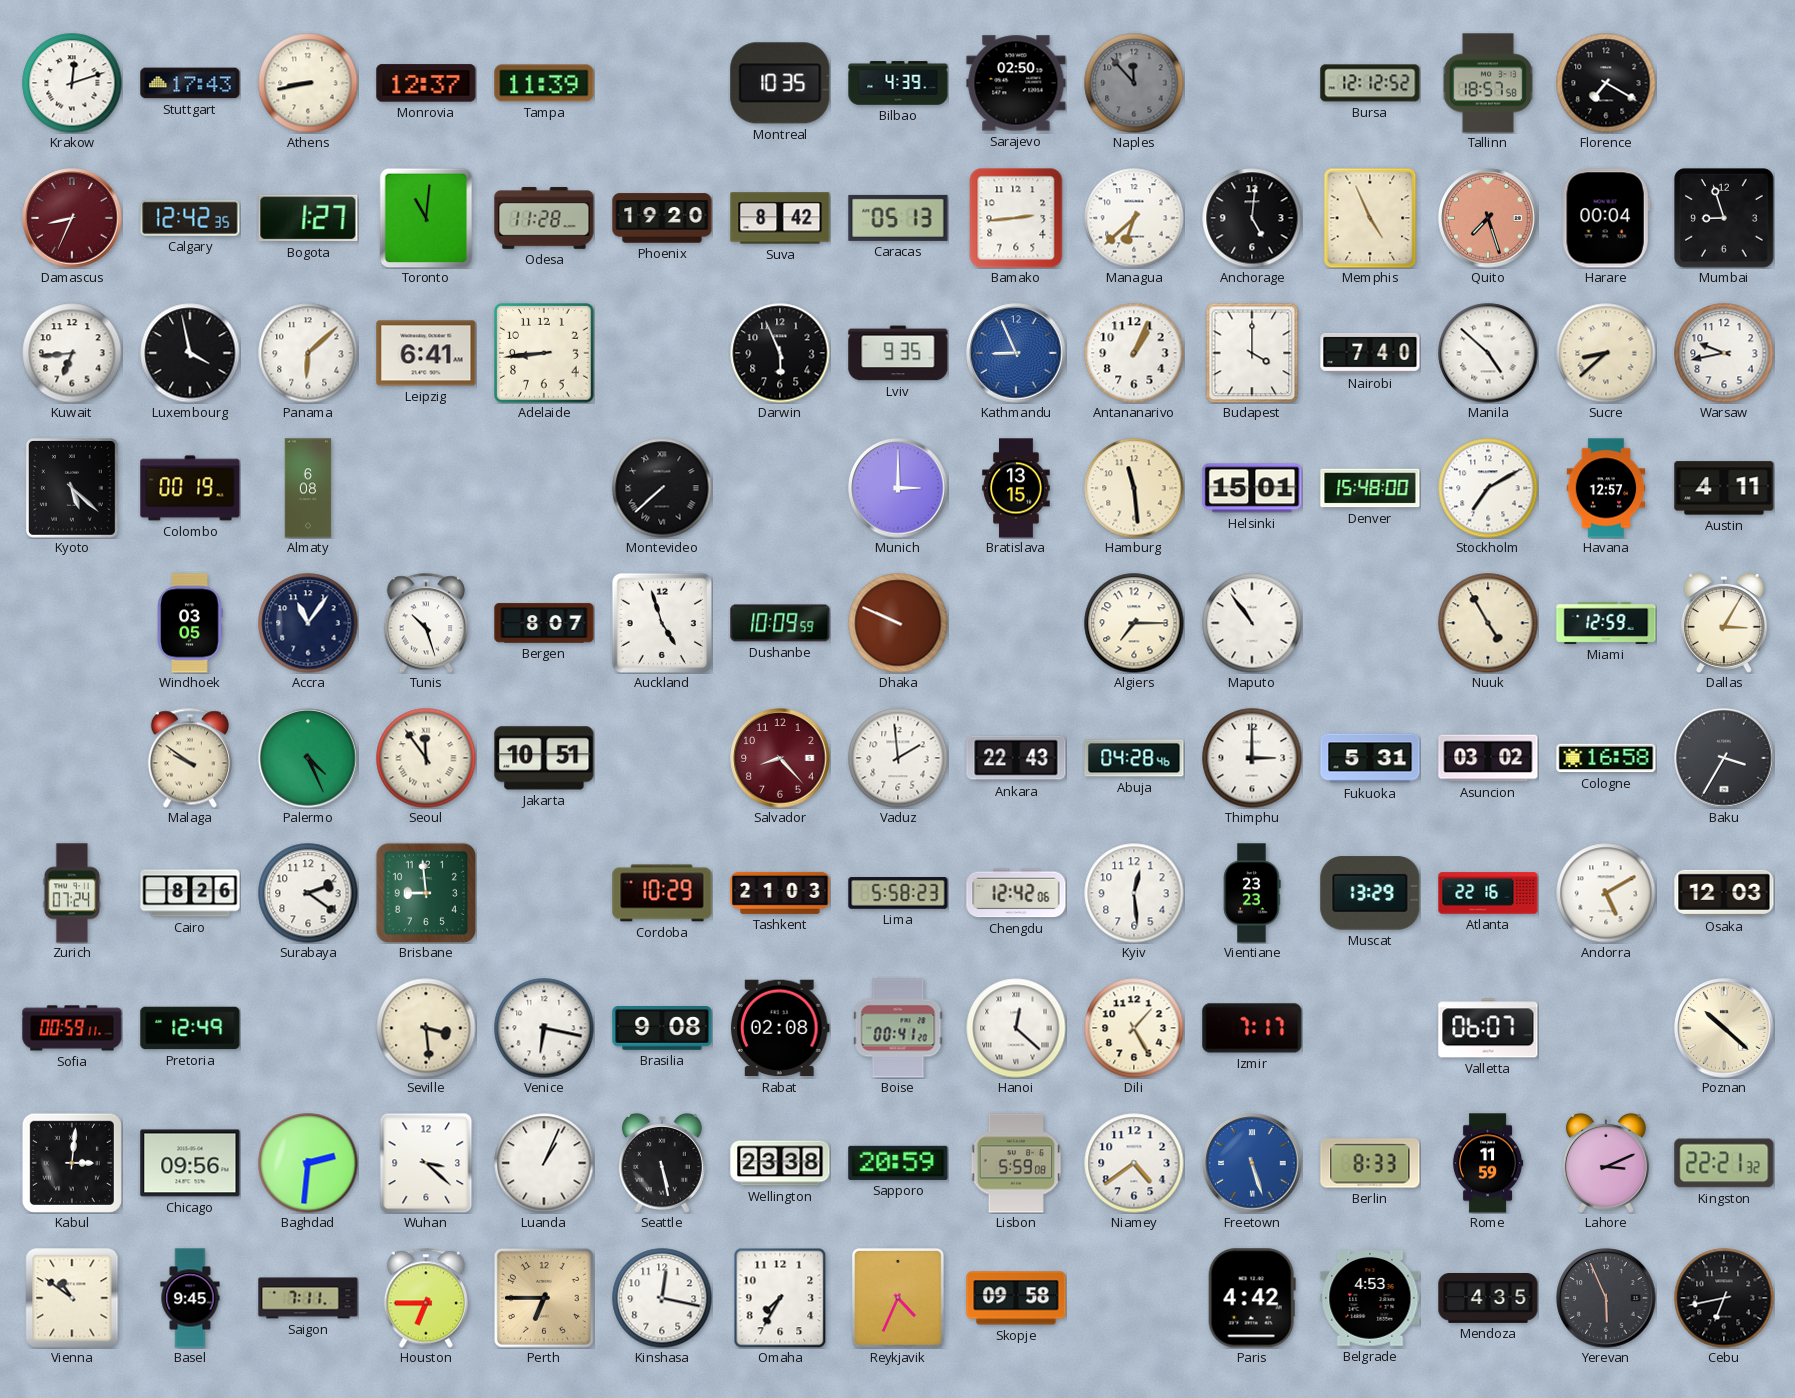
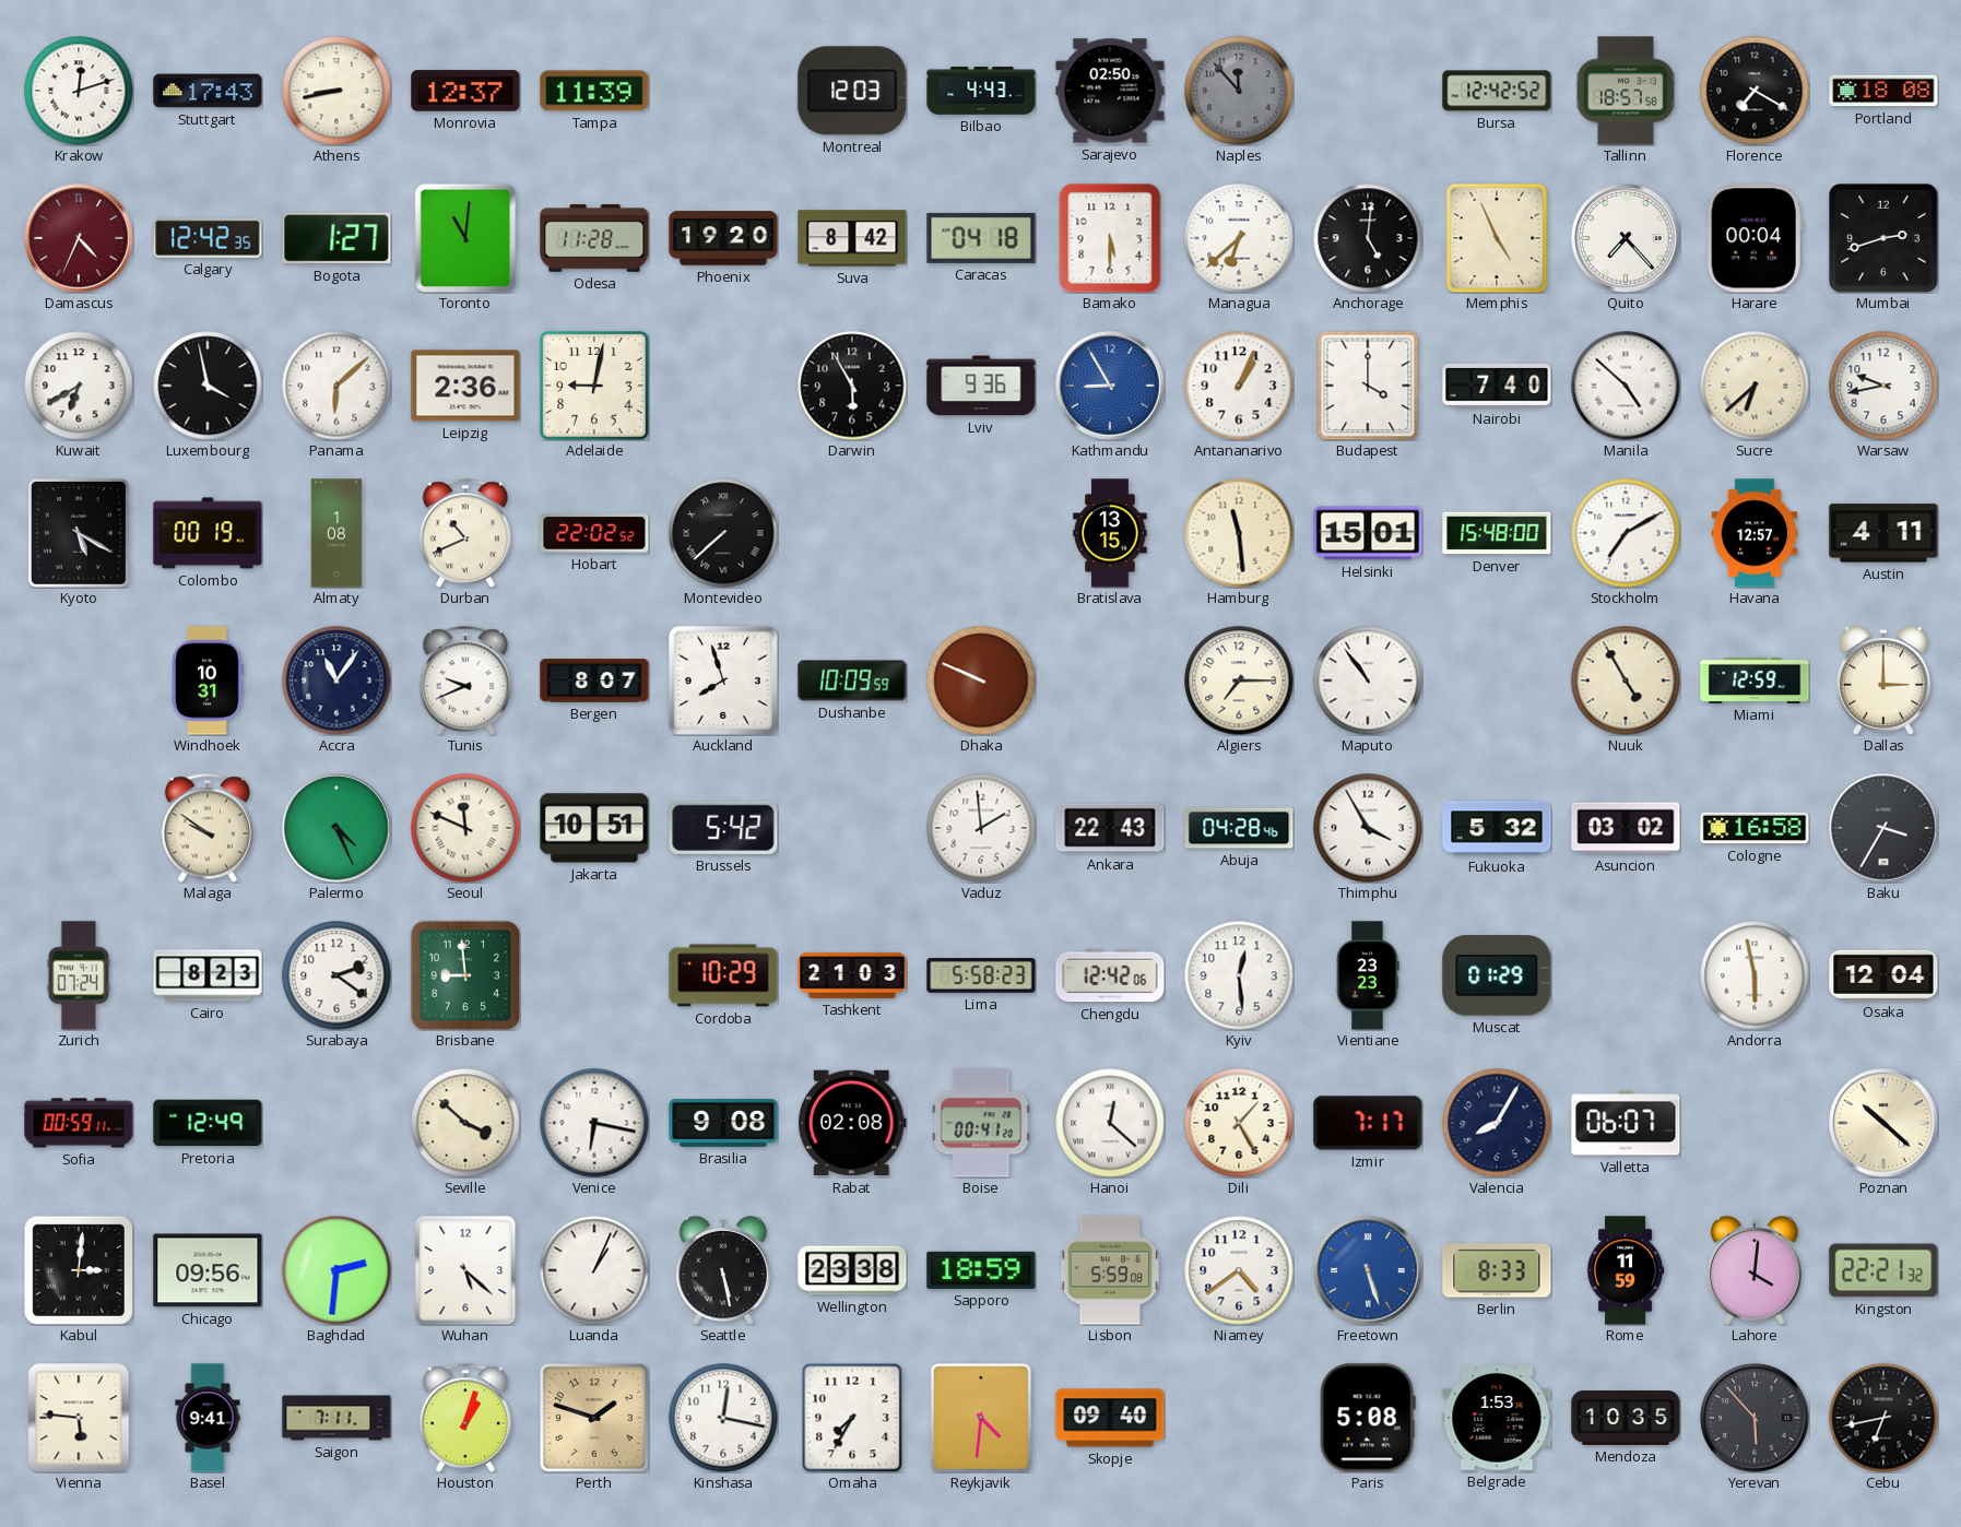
Montreal: 10:35 -> 12:03 (852, 91)
Bilbao: 4:39 -> 4:43 (981, 91)
Bursa: 12:12 -> 12:42 (1497, 91)
Portland: none -> 18:08 (1883, 91)
Damascus: 8:34 -> 4:34 (79, 238)
Caracas: 05:13 -> 04:18 (981, 238)
Bamako: 2:44 -> 5:30 (1110, 238)
Quito: 7:27 -> 7:23 (1626, 238)
Quito dial: salmon -> white (1626, 238)
Mumbai: 8:57 -> 2:42 (1883, 238)
Kuwait: 6:44 -> 6:40 (79, 386)
Leipzig: 6:41 -> 2:36 (465, 386)
Adelaide: 8:44 -> 9:02 (595, 387)
Darwin: 5:56 -> 5:55 (852, 386)
Lviv: 9:35 -> 9:36 (981, 386)
Kathmandu: 8:56 -> 8:55 (1110, 386)
Sucre: 8:38 -> 6:38 (1755, 386)
Kyoto: 5:22 -> 5:20 (80, 534)
Almaty: 6:08 -> 1:08 (336, 533)
Durban: none -> 10:41 (464, 533)
Hobart: none -> 22:02 (594, 534)
Munich: 3:00 -> none (898, 488)
Windhoek: 03:05 -> 10:31 (208, 680)
Tunis: 10:27 -> 9:41 (464, 680)
Auckland: 4:57 -> 7:57 (723, 680)
Dallas: 3:05 -> 3:00 (1883, 680)
Seoul: 11:54 -> 11:49 (465, 828)
Brussels: none -> 5:42 (723, 828)
Salvador: 8:23 -> none (780, 758)
Thimphu: 3:00 -> 3:55 (1368, 828)
Fukuoka: 5:31 -> 5:32 (1497, 828)
Cairo: 8:26 -> 8:23 (208, 975)
Muscat: 13:29 -> 01:29 (1497, 975)
Atlanta: 22:16 -> none (1488, 893)
Andorra: 5:10 -> 5:58 (1755, 975)
Osaka: 12:03 -> 12:04 (1883, 975)
Seville: 3:29 -> 3:52 (465, 1123)
Valencia: none -> 8:05 (1497, 1123)
Wuhan: 3:22 -> 5:22 (465, 1270)
Sapporo: 20:59 -> 18:59 (981, 1270)
Lahore: 3:11 -> 4:01 (1755, 1270)
Vienna: 10:51 -> 5:46 (79, 1418)
Basel: 9:45 -> 9:41 (208, 1418)
Houston: 6:45 -> 1:03 (464, 1418)
Perth: 6:45 -> 1:48 (594, 1418)
Reykjavik: 4:34 -> 4:31 (982, 1419)
Skopje: 09:58 -> 09:40 (1110, 1418)
Paris: 4:42 -> 5:08 (1368, 1418)
Belgrade: 4:53 -> 1:53 (1497, 1418)
Mendoza: 4:35 -> 10:35 (1626, 1419)
Yerevan: 5:56 -> 5:53 (1755, 1418)
